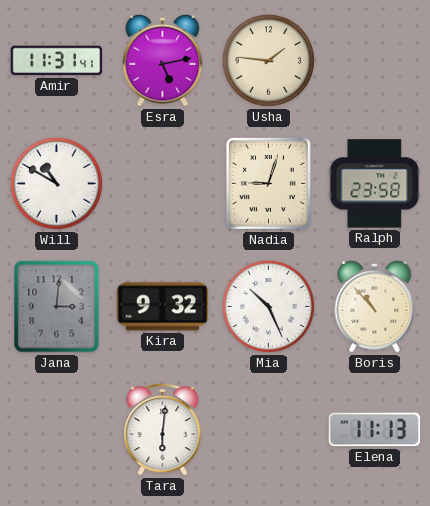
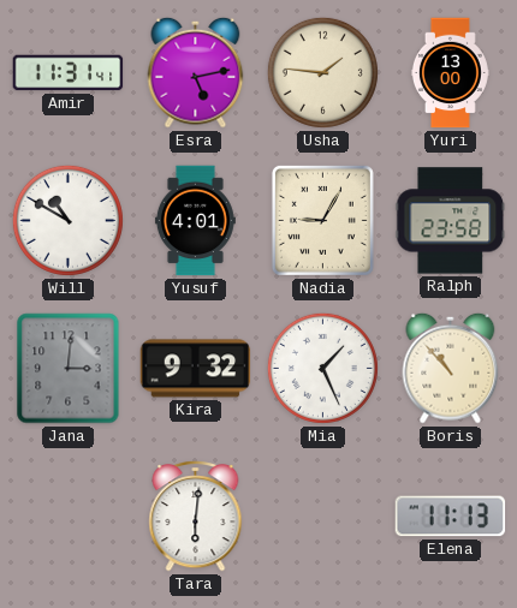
Yuri: none -> 13:00 (450, 73)
Yusuf: none -> 4:01 (195, 221)
Nadia: 9:03 -> 9:05 (322, 220)
Mia: 10:26 -> 1:26 (322, 368)
